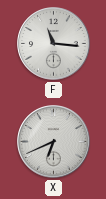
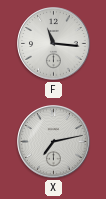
X: 6:41 -> 7:13 (54, 142)
